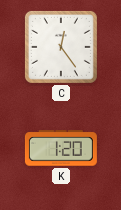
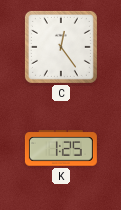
K: 1:20 -> 1:25 (61, 148)
